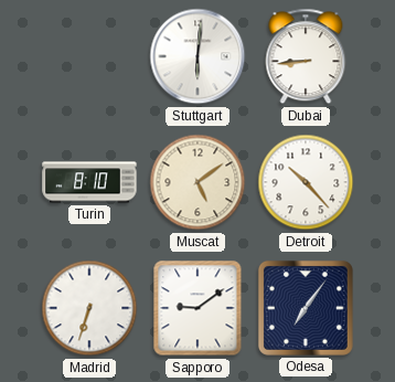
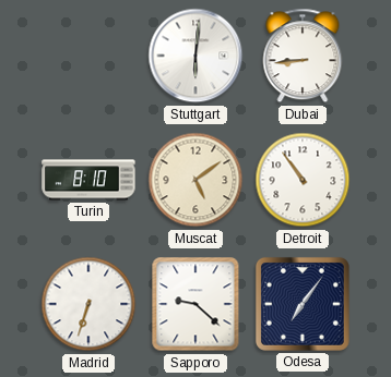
Detroit: 10:23 -> 10:54 (303, 180)
Sapporo: 9:09 -> 9:22 (195, 304)
